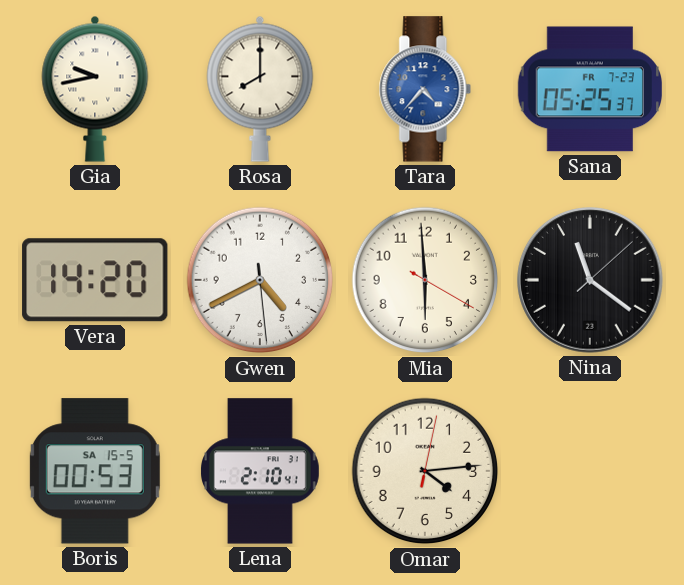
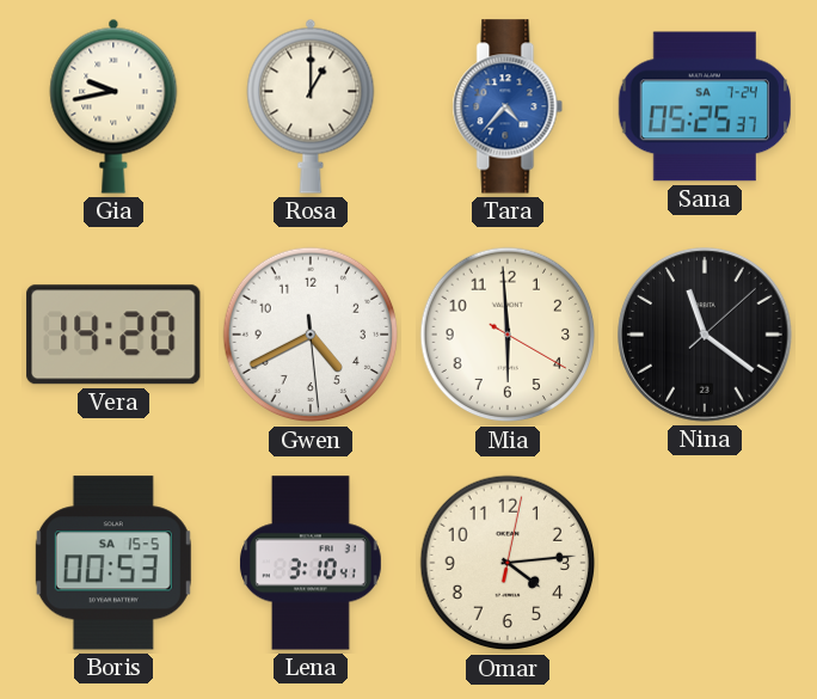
Rosa: 8:00 -> 1:00 (311, 106)
Sana date: FR 7-23 -> SA 7-24 (704, 106)
Lena: 2:10 -> 3:10 (311, 563)
